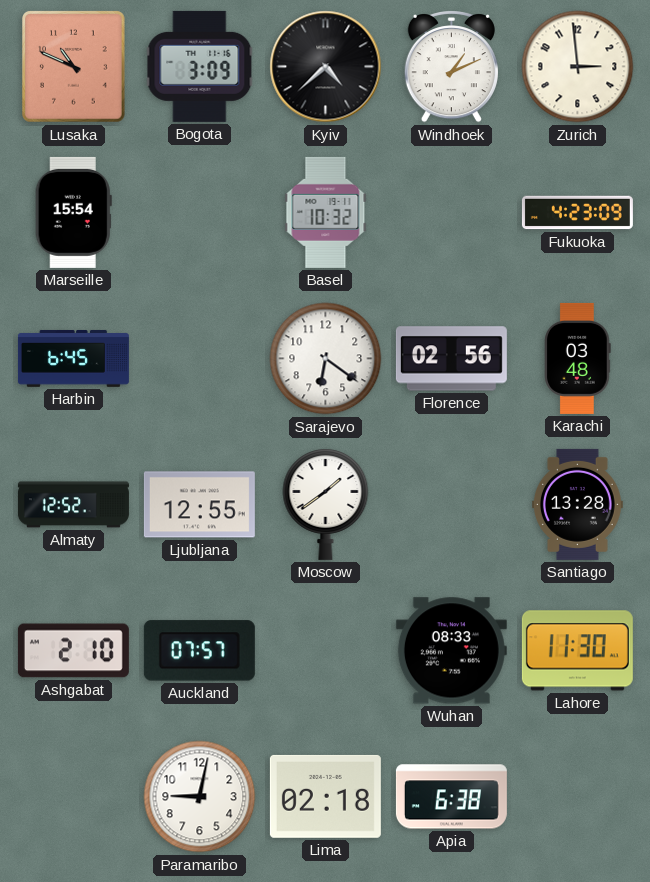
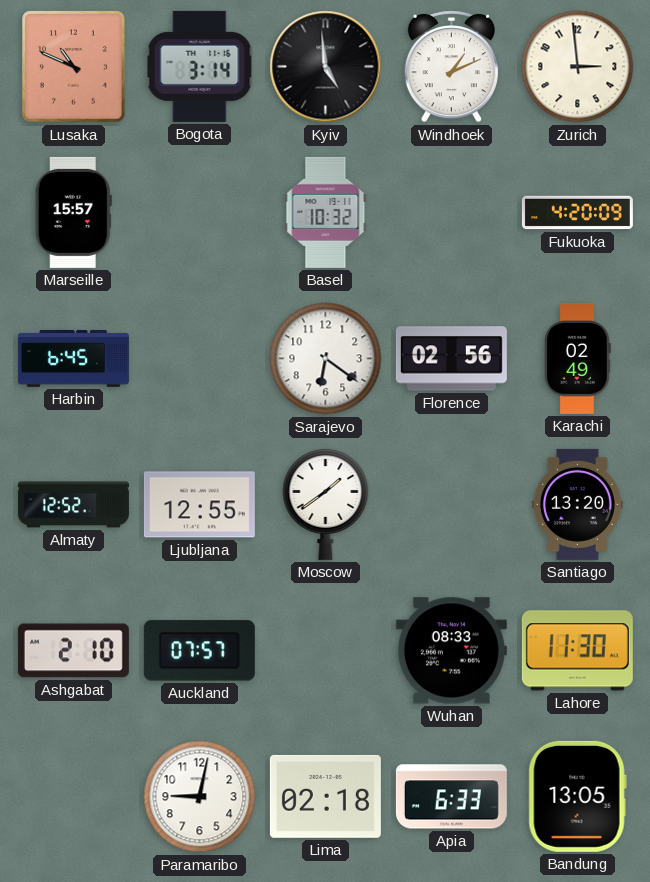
Bogota: 3:09 -> 3:14 (200, 66)
Kyiv: 4:38 -> 4:59 (326, 67)
Marseille: 15:54 -> 15:57 (73, 212)
Fukuoka: 4:23 -> 4:20 (577, 213)
Karachi: 03:48 -> 02:49 (578, 358)
Santiago: 13:28 -> 13:20 (577, 504)
Apia: 6:38 -> 6:33 (451, 797)
Bandung: none -> 13:05 (577, 796)
